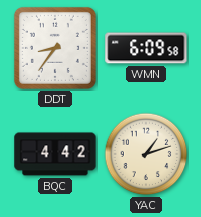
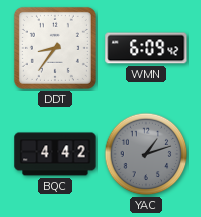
WMN: 6:09:58 -> 6:09:42 (146, 48)
YAC dial: cream -> grey (146, 154)
